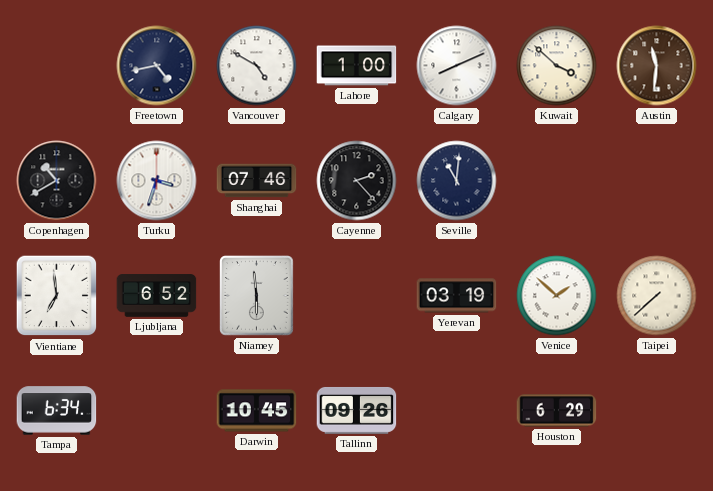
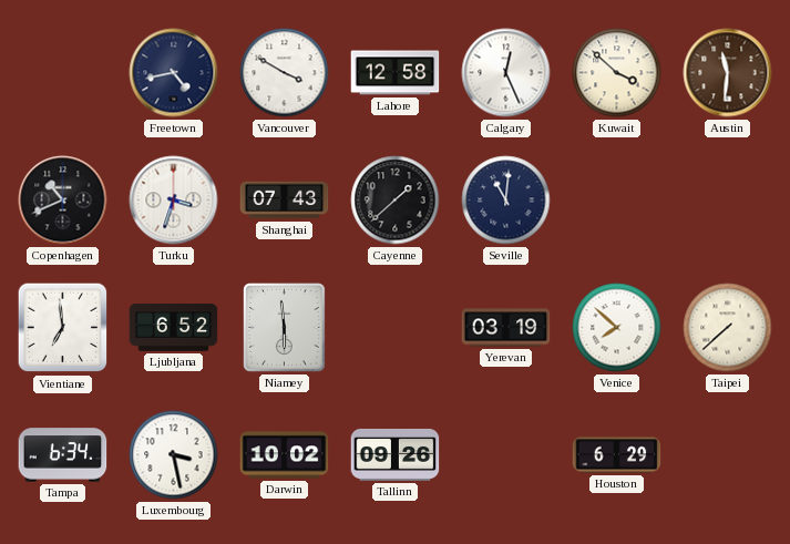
Vancouver: 4:50 -> 3:50 (285, 73)
Lahore: 1:00 -> 12:58 (396, 73)
Calgary: 8:11 -> 12:26 (506, 73)
Copenhagen: 10:40 -> 10:41 (63, 201)
Shanghai: 07:46 -> 07:43 (285, 201)
Cayenne: 2:23 -> 1:38 (396, 201)
Venice: 1:52 -> 7:52 (617, 328)
Luxembourg: none -> 3:28 (174, 455)
Darwin: 10:45 -> 10:02 (285, 455)
